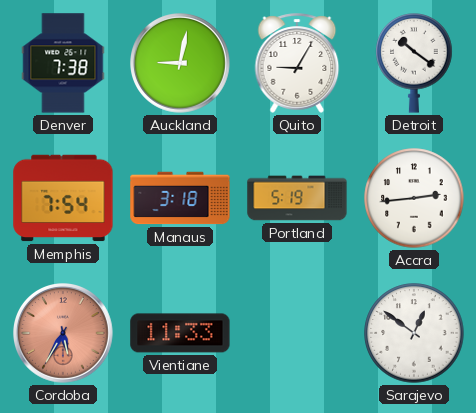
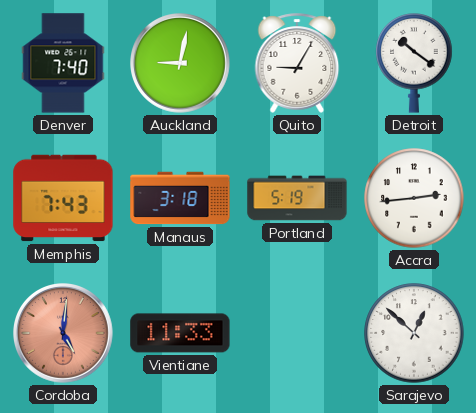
Denver: 7:38 -> 7:40 (63, 63)
Memphis: 7:54 -> 7:43 (63, 198)
Cordoba: 5:35 -> 5:01 (64, 334)
Sarajevo: 12:51 -> 12:52 (414, 333)
